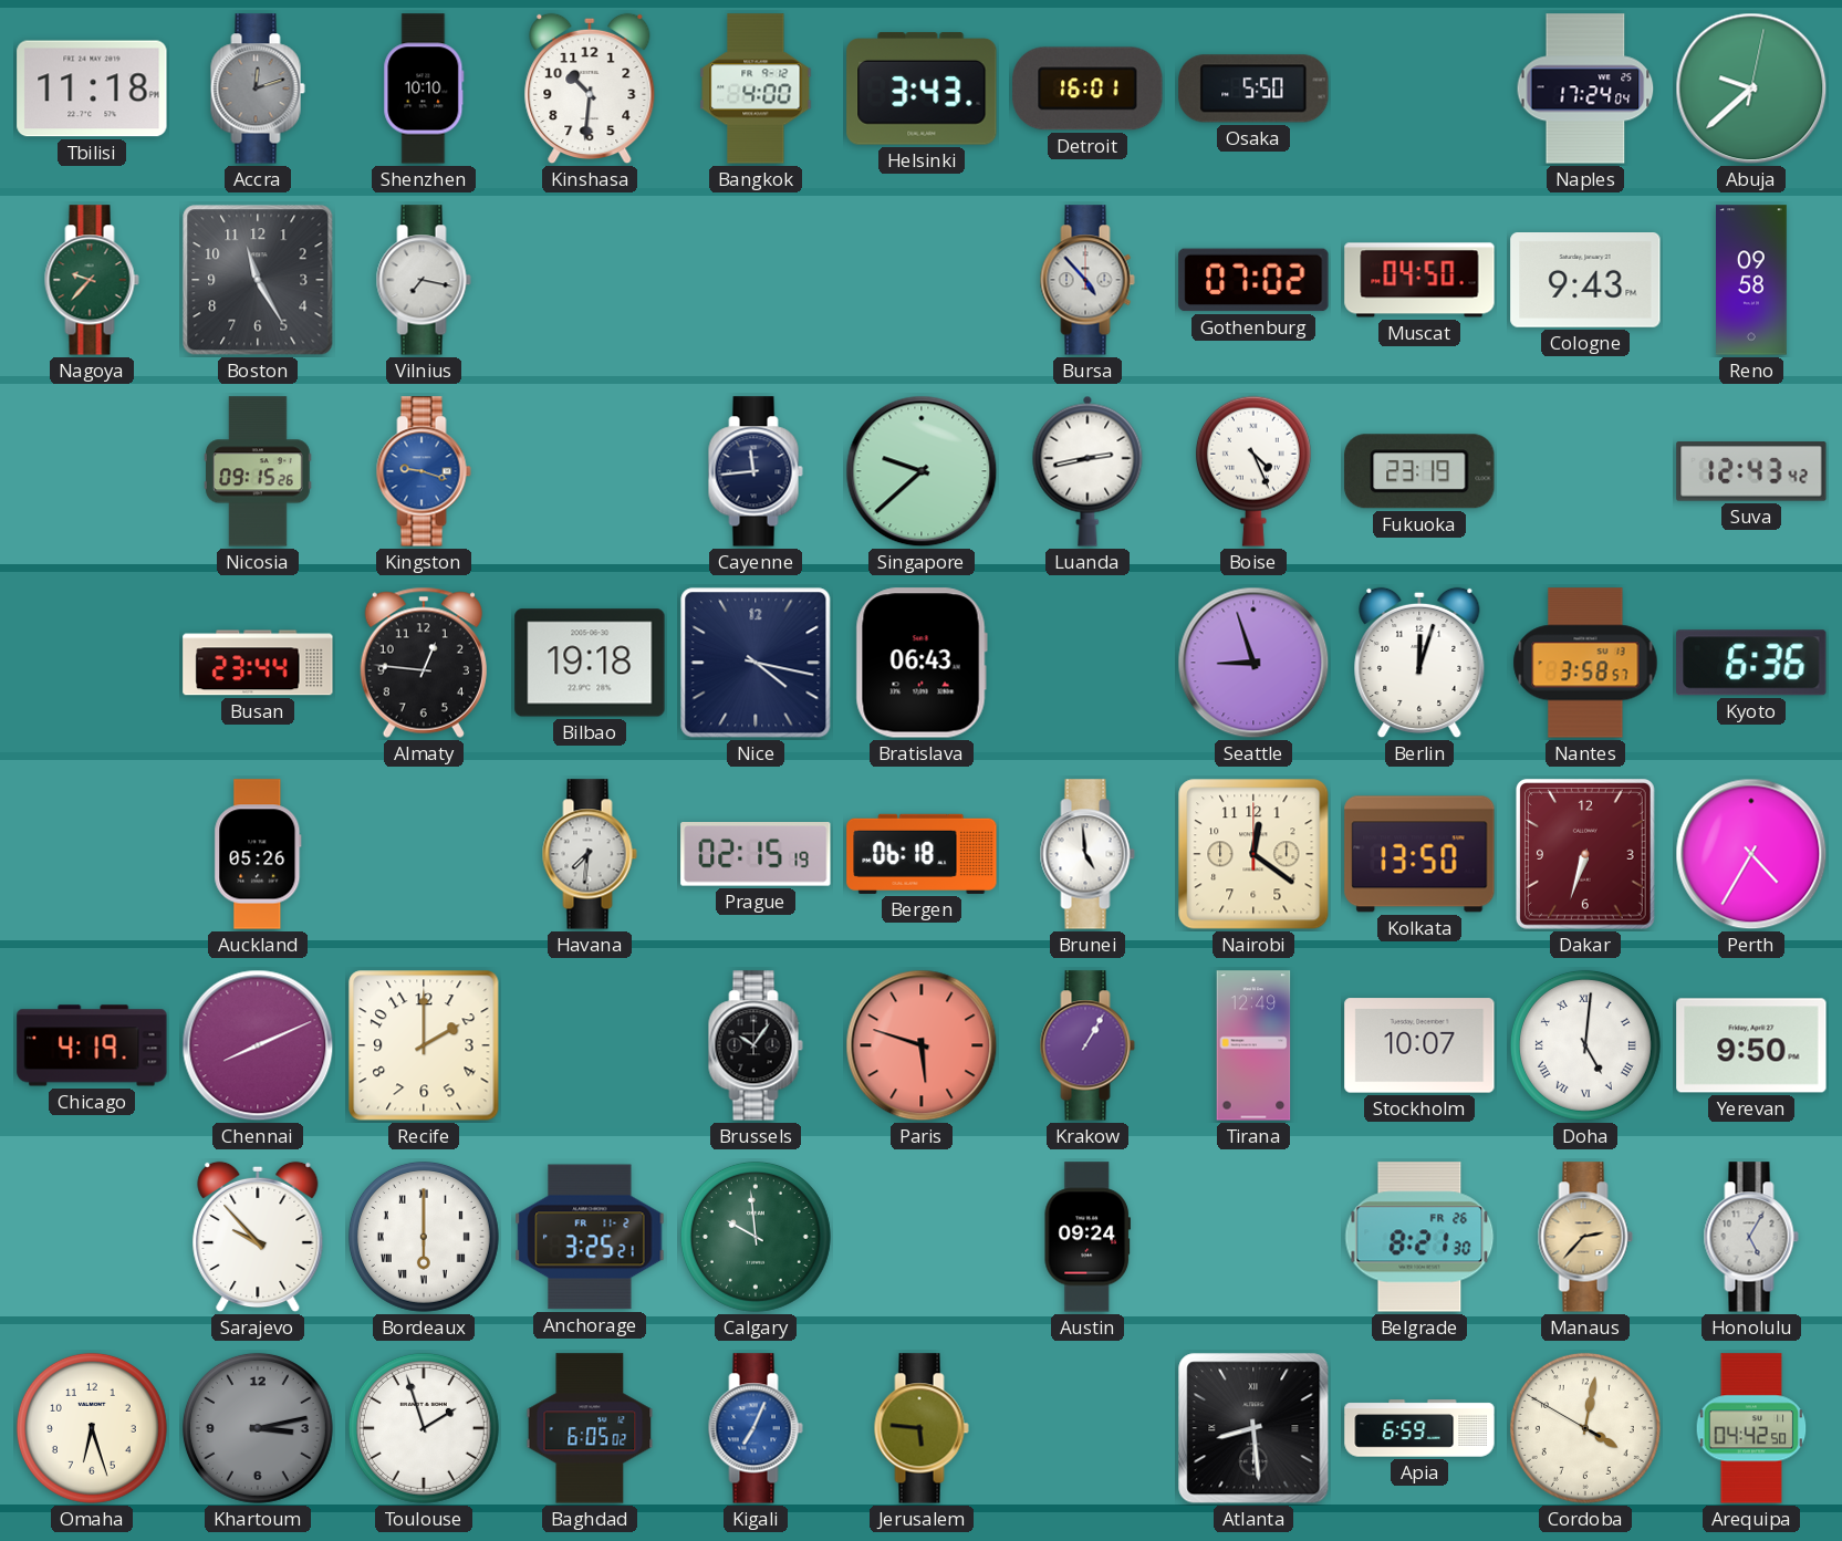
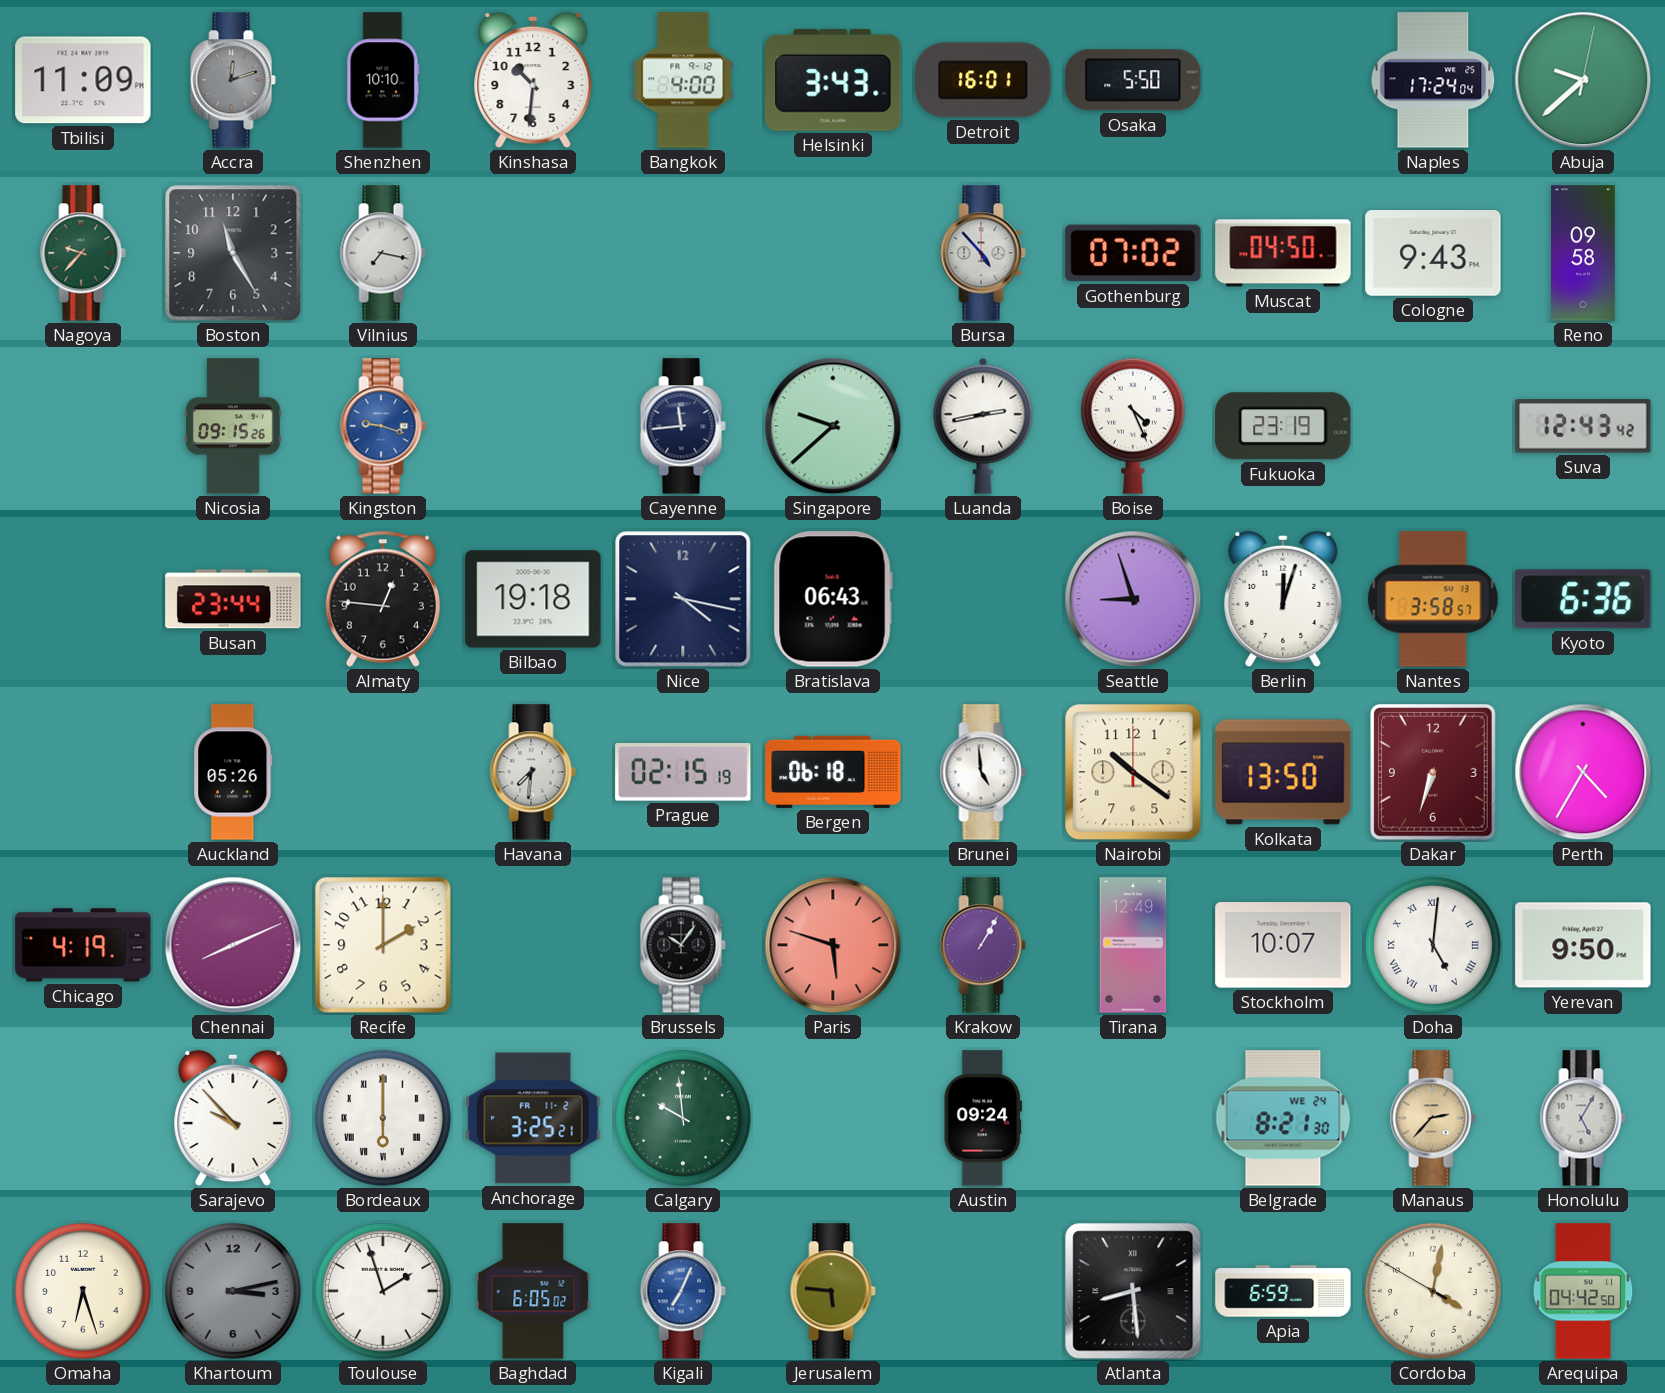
Tbilisi: 11:18 -> 11:09 (83, 80)
Nairobi: 12:21 -> 10:21 (1133, 772)
Belgrade date: FR 26 -> WE 24 (1283, 1118)
